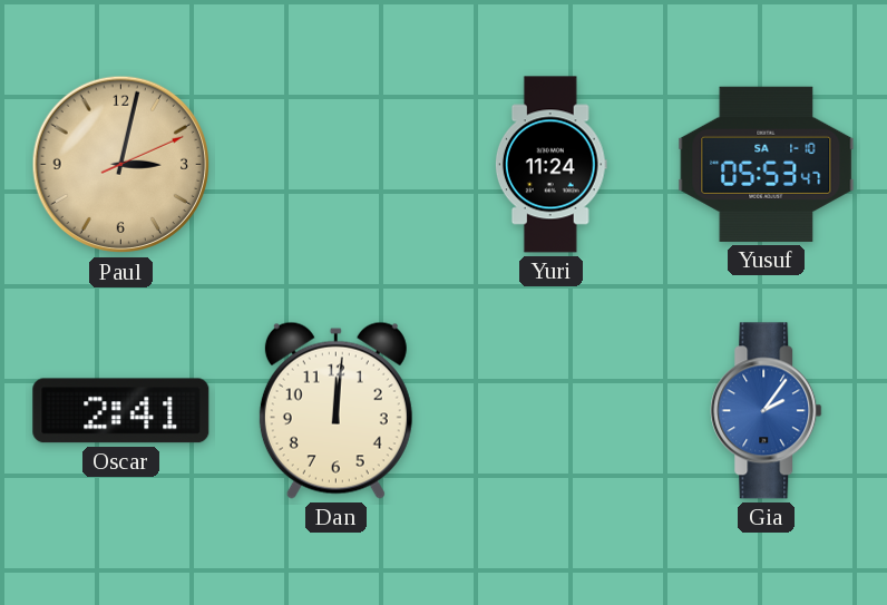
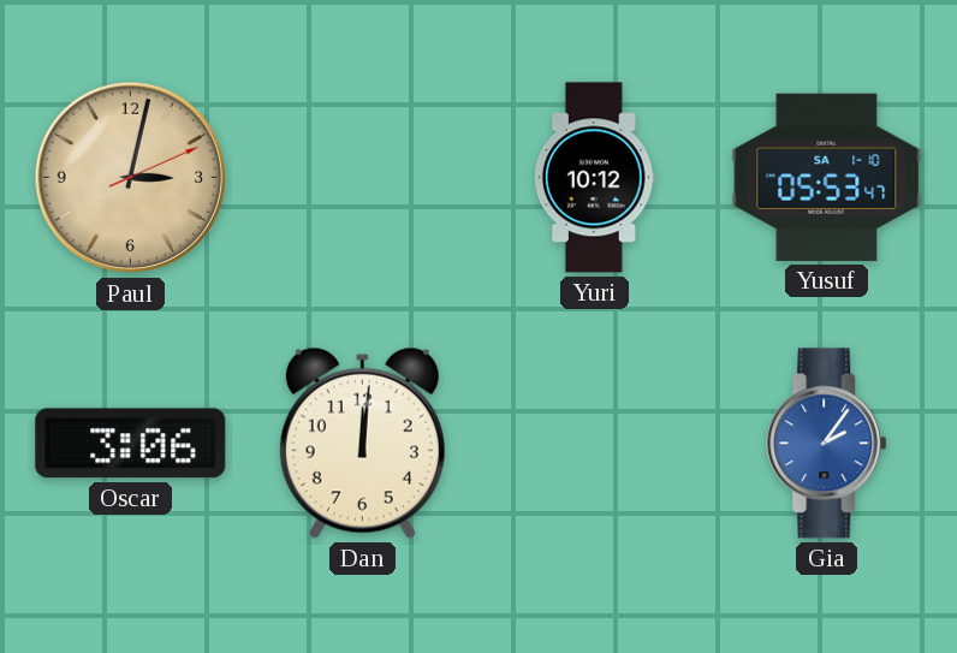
Yuri: 11:24 -> 10:12 (594, 178)
Oscar: 2:41 -> 3:06 (131, 444)
